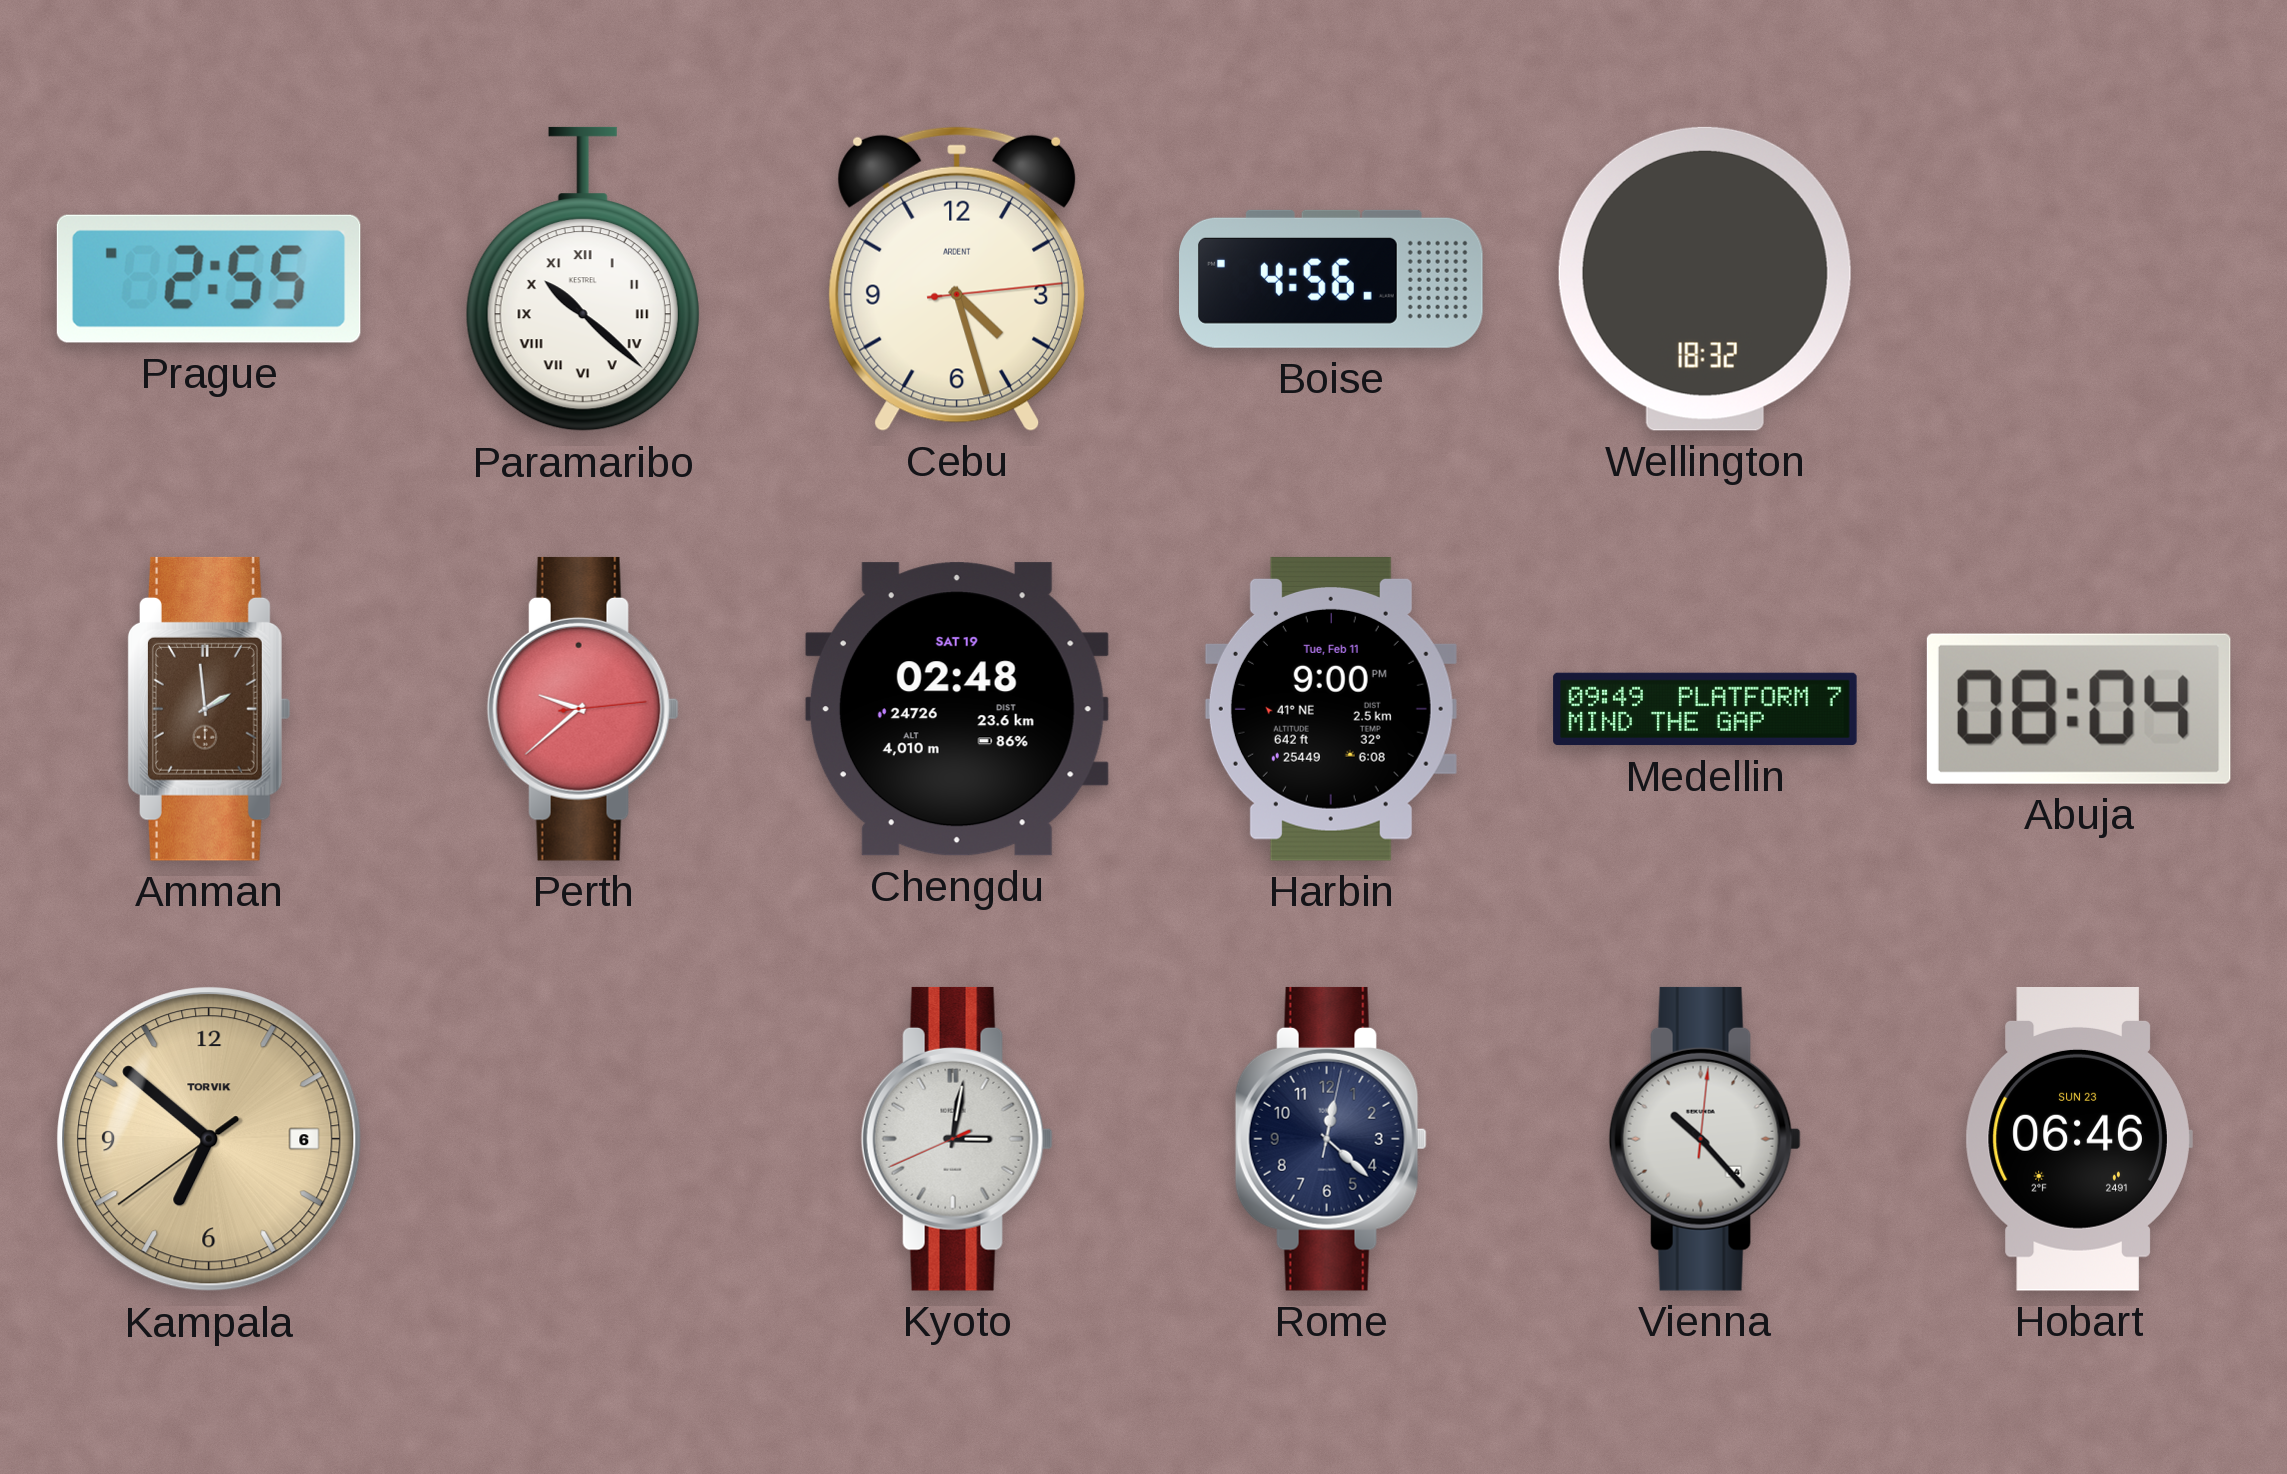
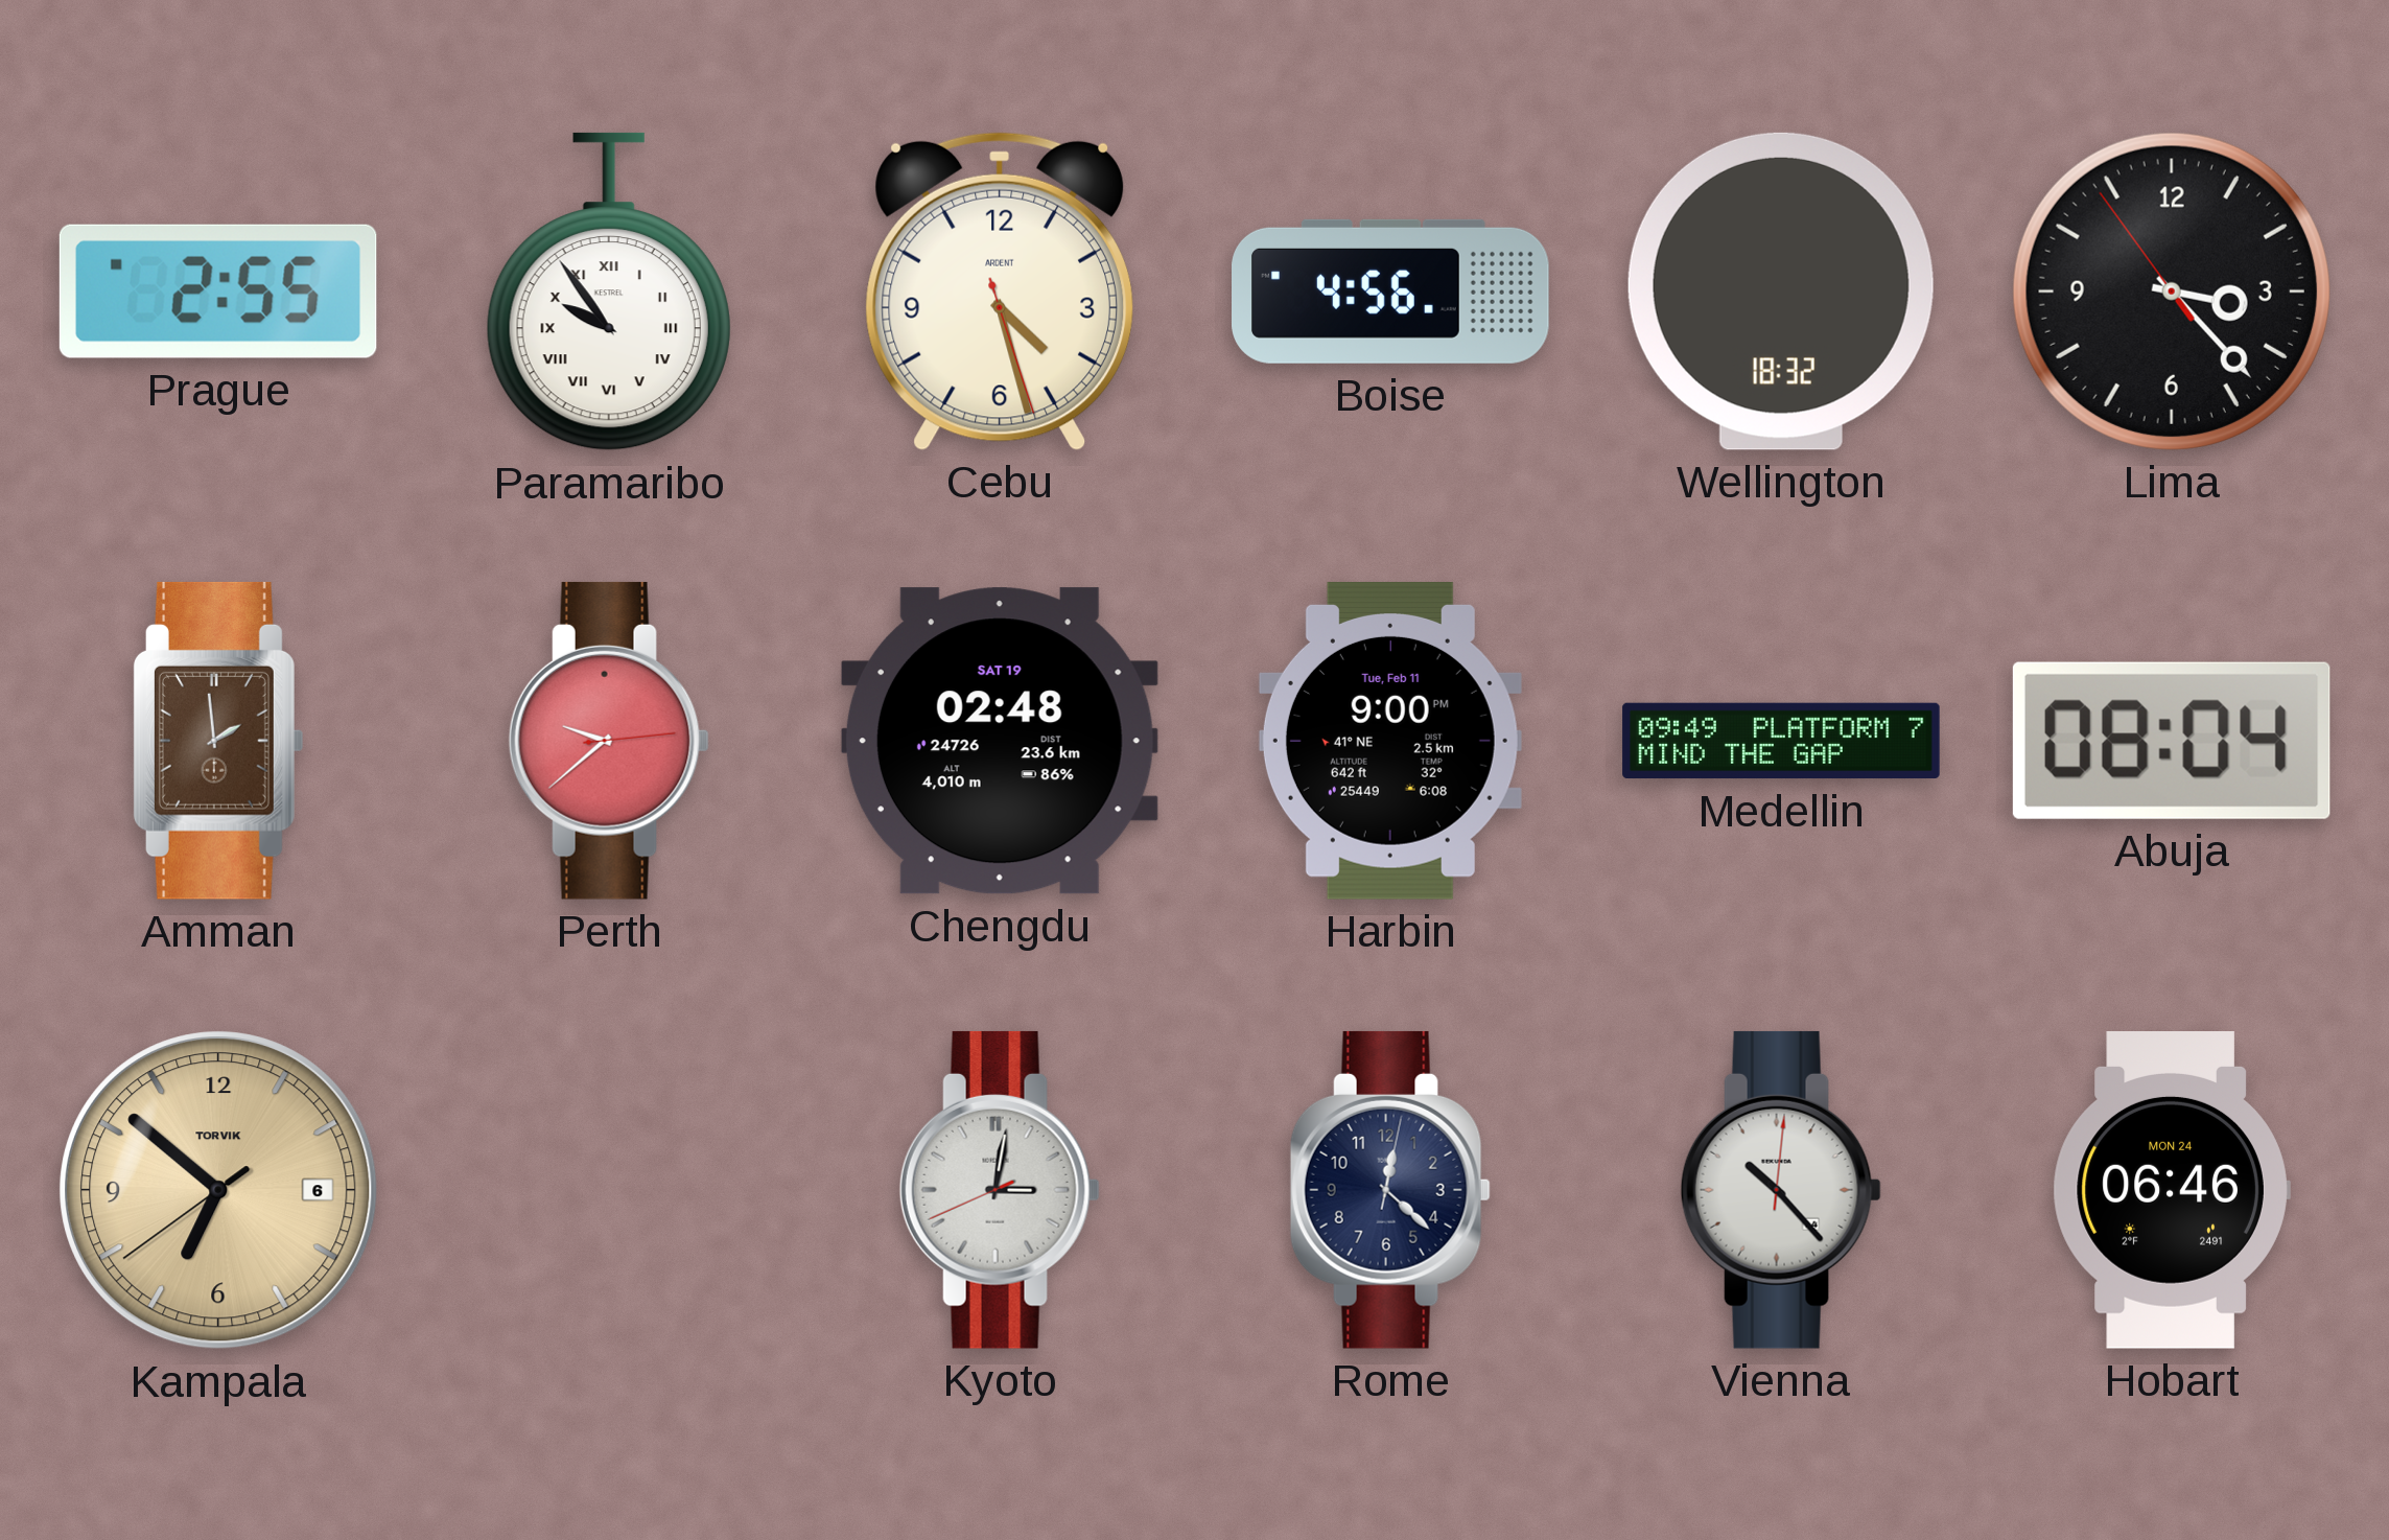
Paramaribo: 10:22 -> 9:54 (609, 291)
Cebu: 4:27:14 -> 4:27:27 (999, 291)
Lima: none -> 3:22 (2172, 291)
Hobart date: SUN 23 -> MON 24 (2172, 1191)
